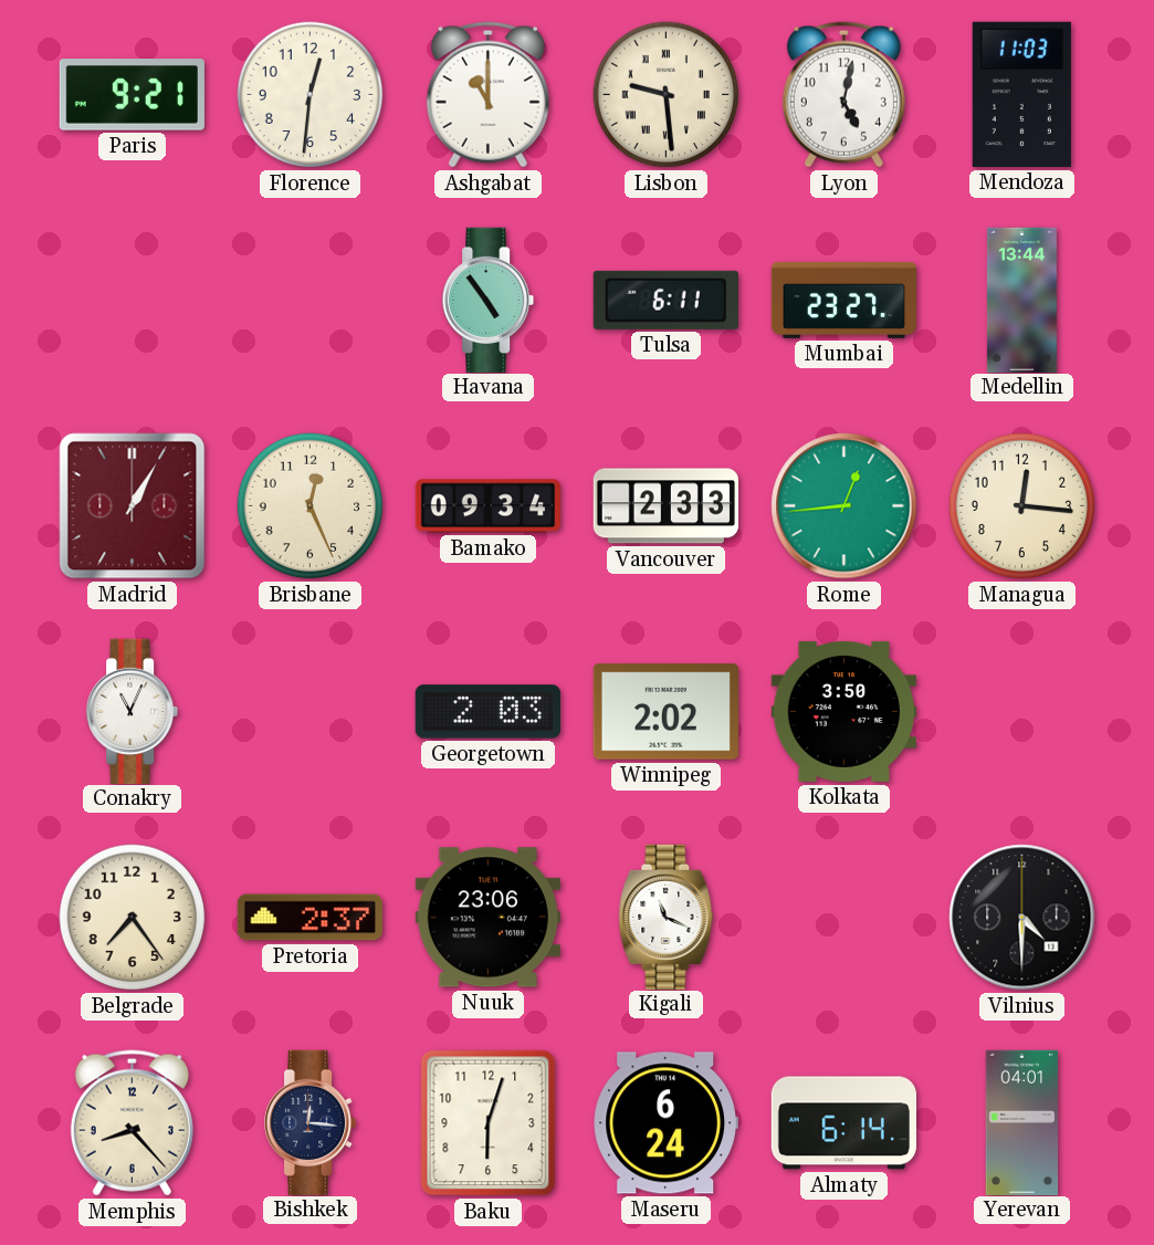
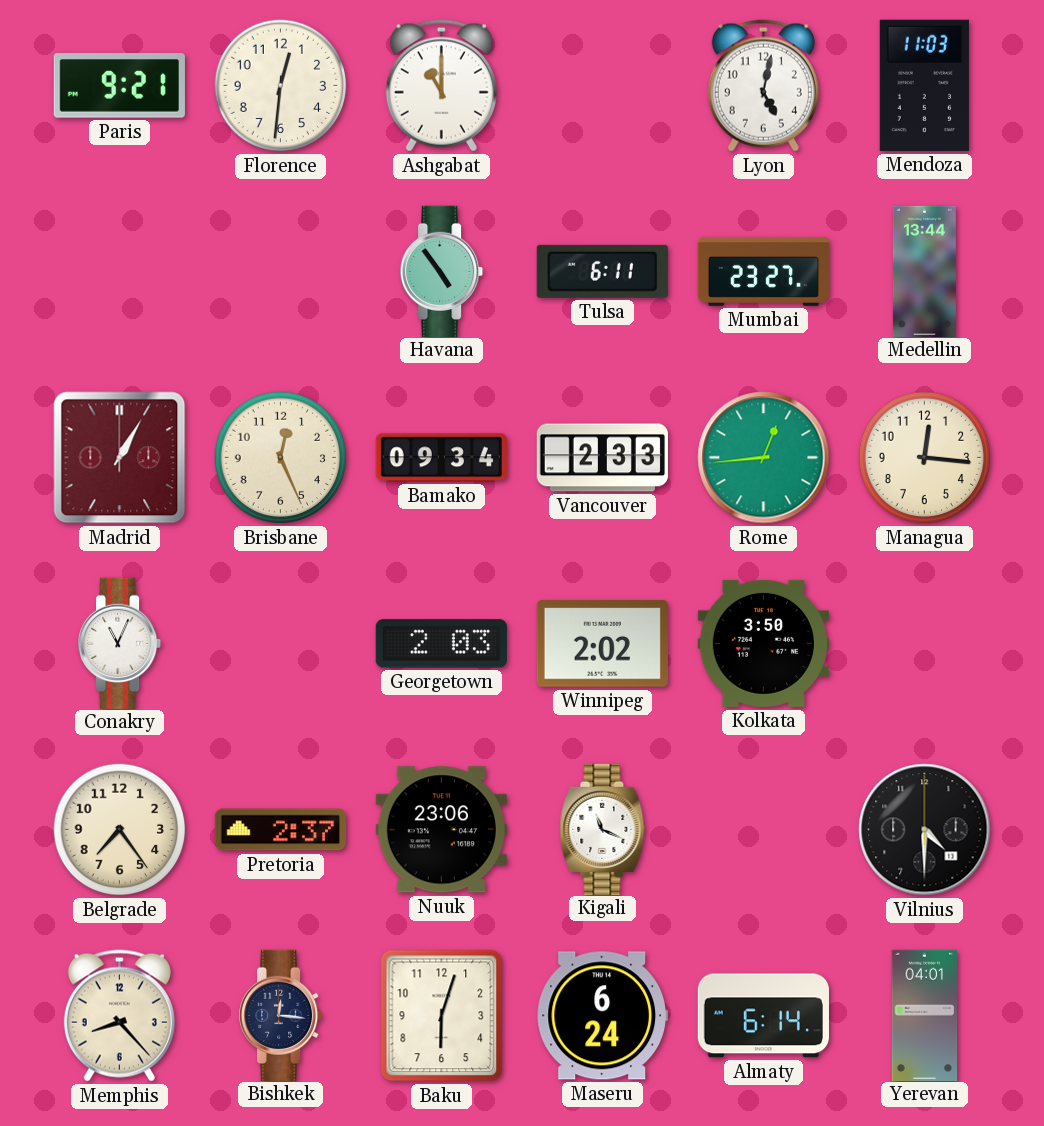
Lisbon: 9:29 -> none (667, 95)
